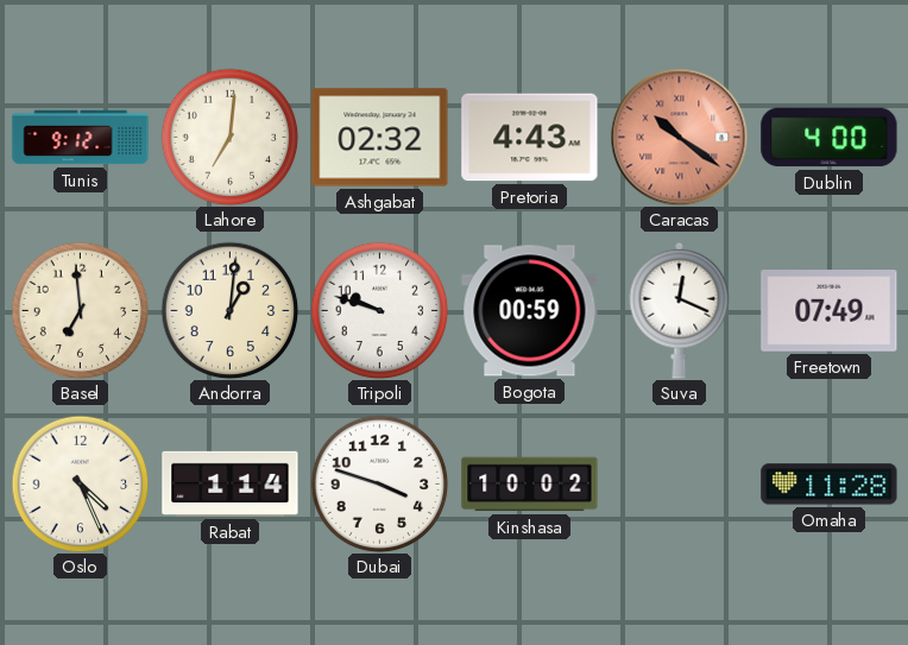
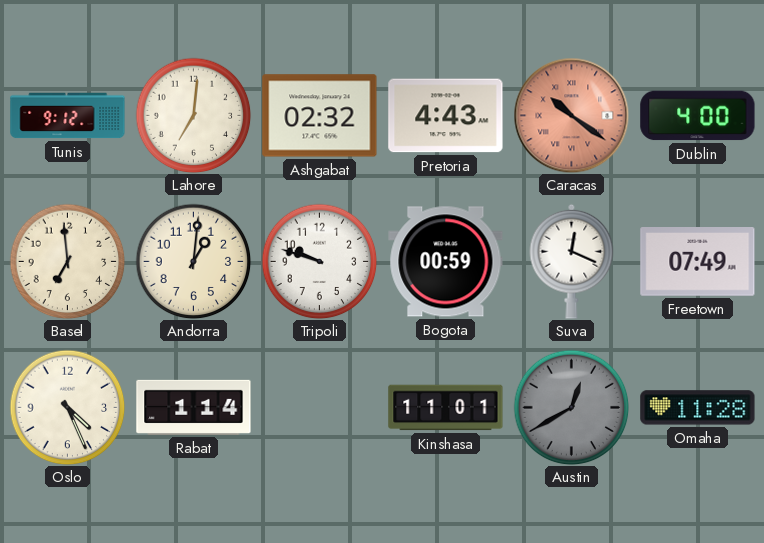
Dubai: 3:48 -> none (379, 483)
Kinshasa: 10:02 -> 11:01 (446, 408)
Austin: none -> 12:40 (571, 407)
